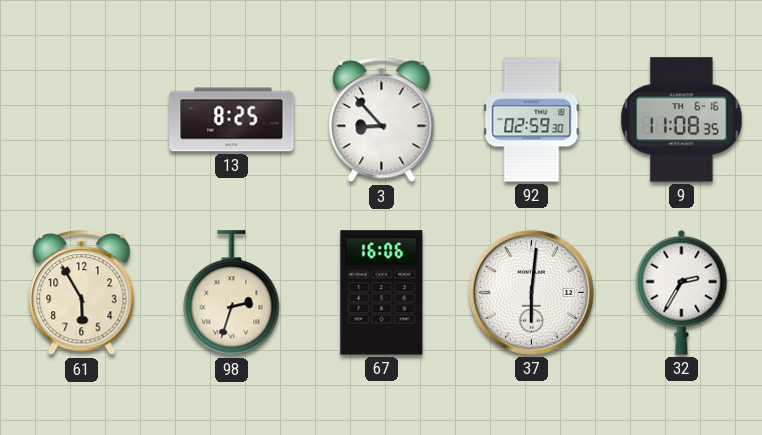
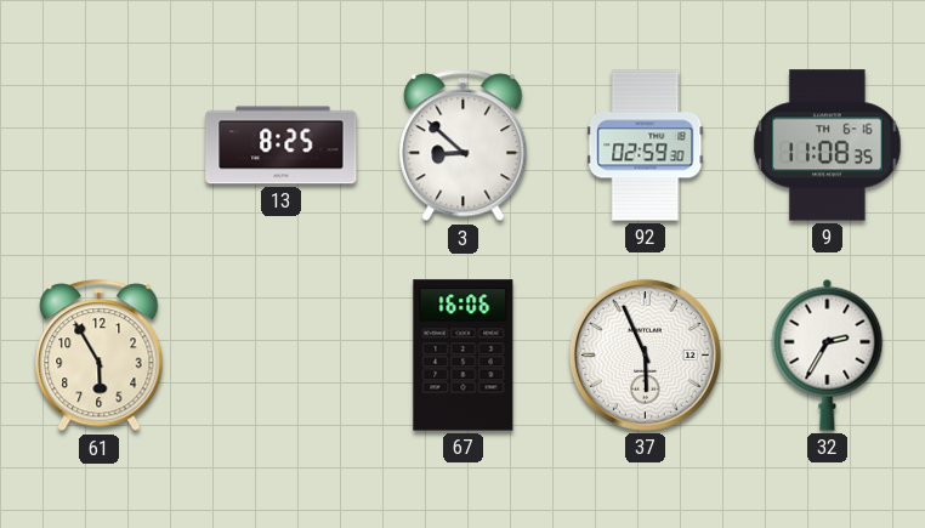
3: 8:53 -> 8:52 (464, 146)
98: 2:33 -> none (232, 293)
37: 6:01 -> 5:56 (645, 354)
